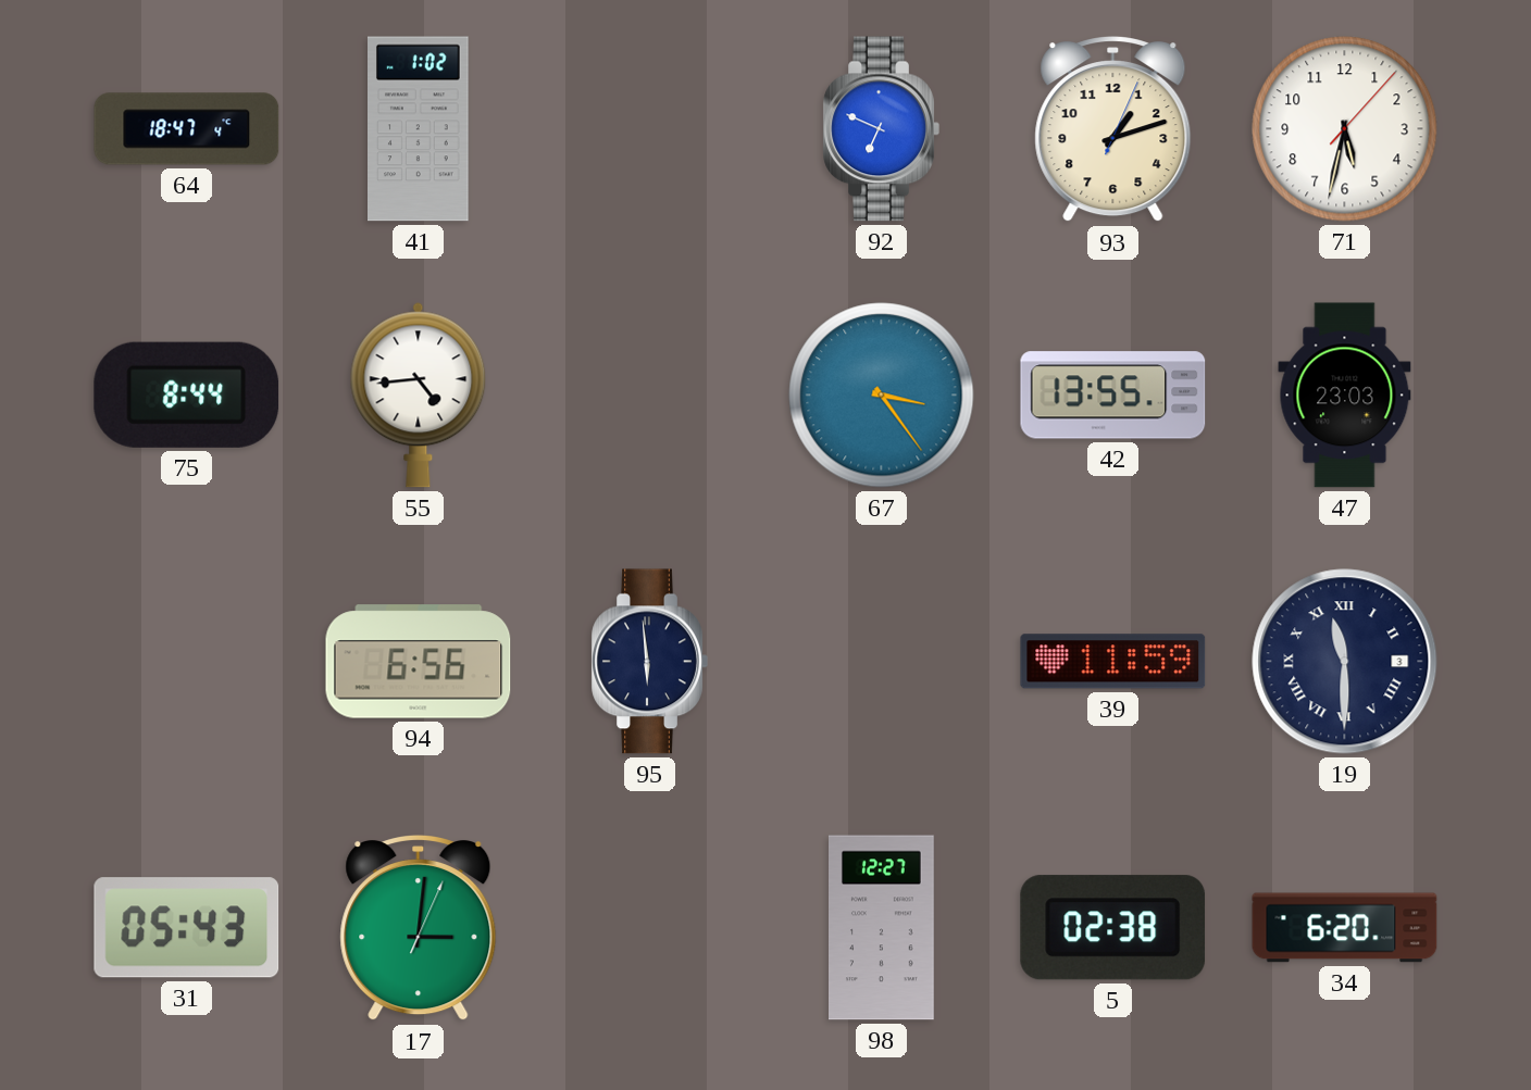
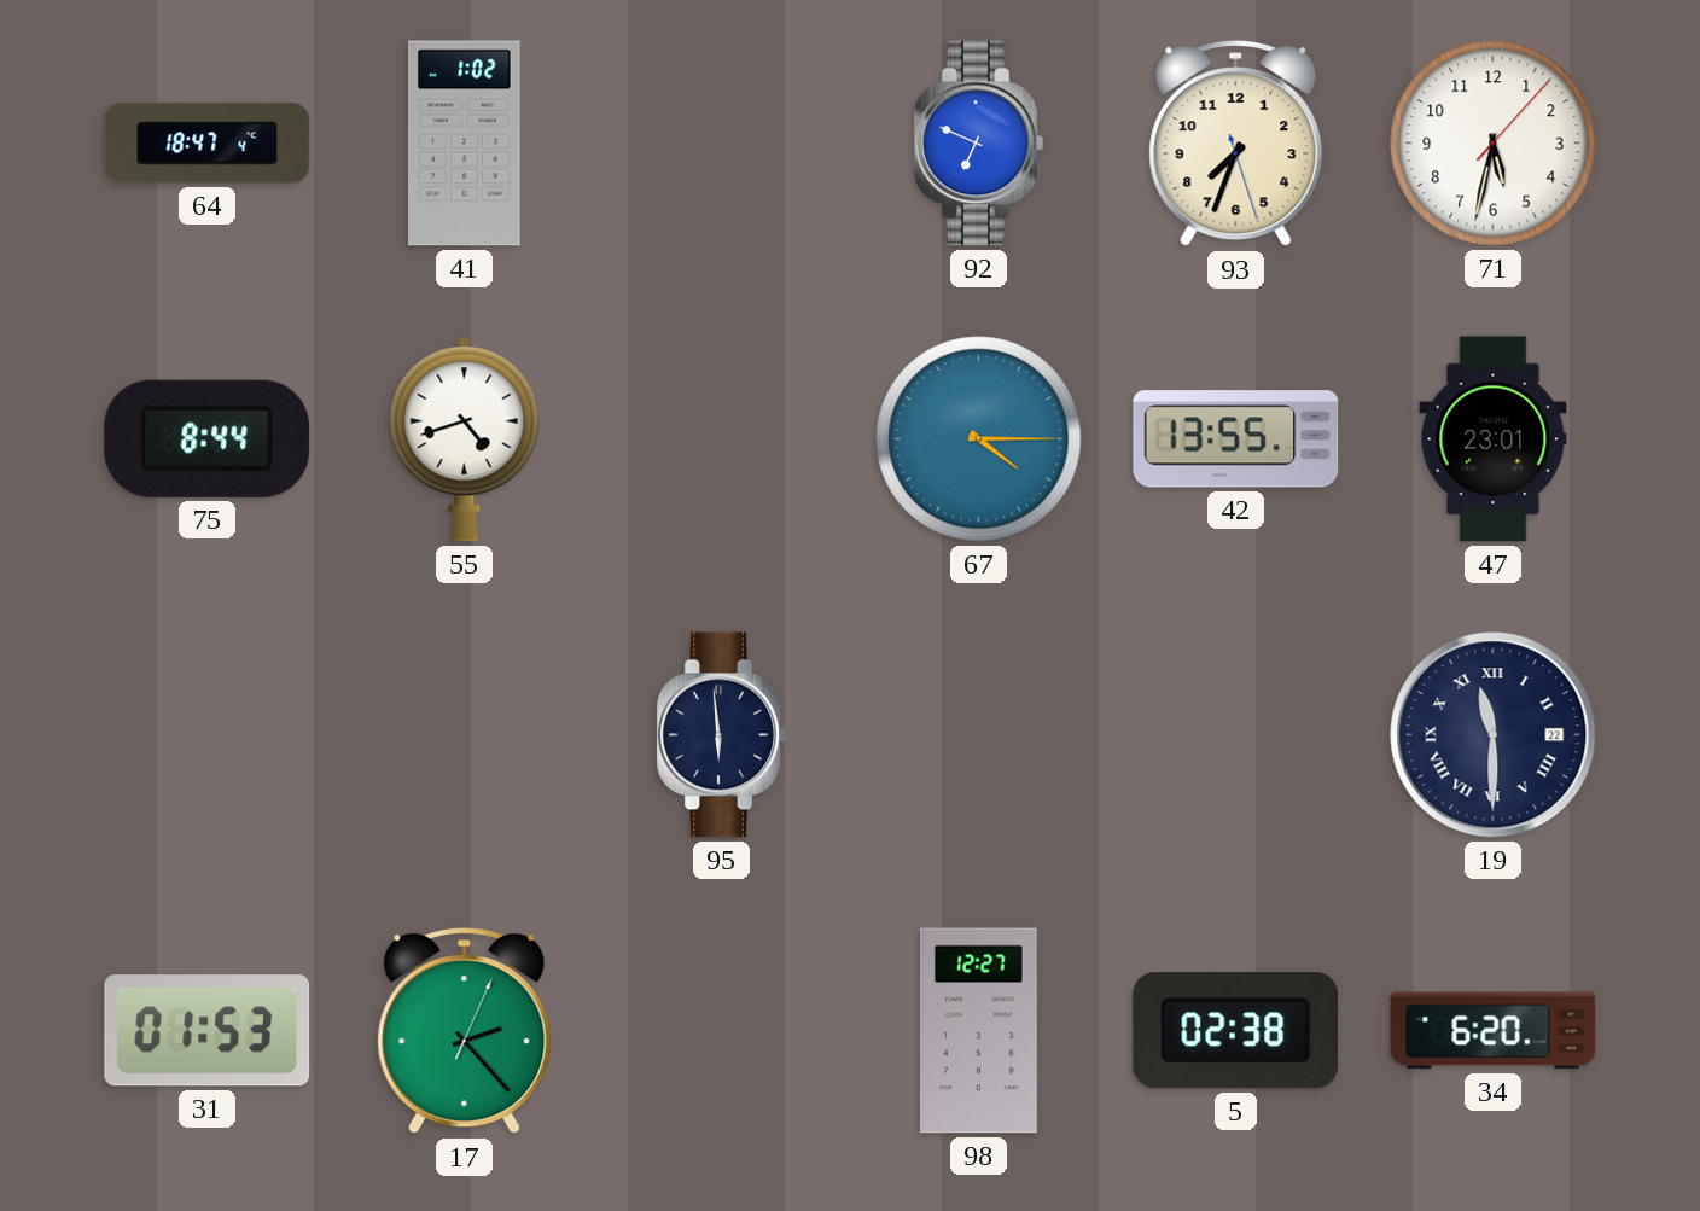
93: 1:12 -> 7:33 (1236, 145)
55: 4:44 -> 4:42 (465, 439)
67: 3:24 -> 4:15 (979, 439)
47: 23:03 -> 23:01 (1494, 439)
94: 6:56 -> none (419, 662)
39: 11:59 -> none (1113, 662)
19 date: 3 -> 22 (1494, 735)
31: 05:43 -> 01:53 (208, 1031)
17: 3:01 -> 2:23 (465, 1032)
